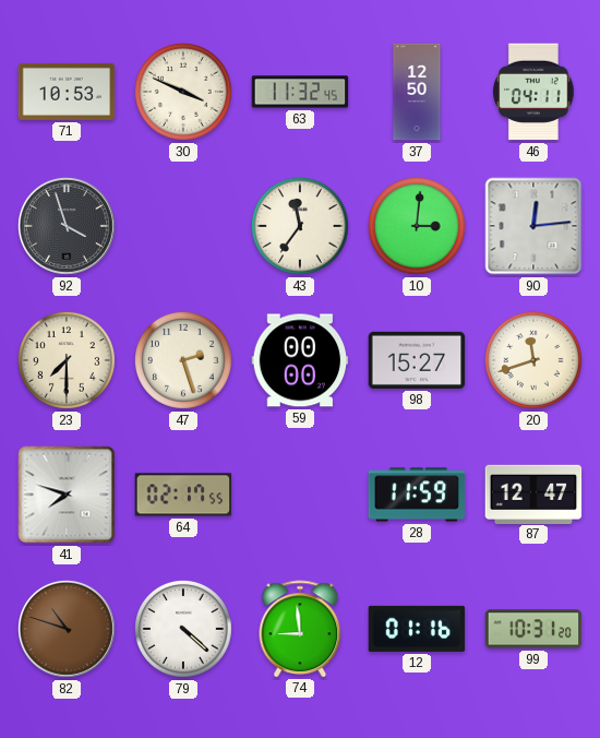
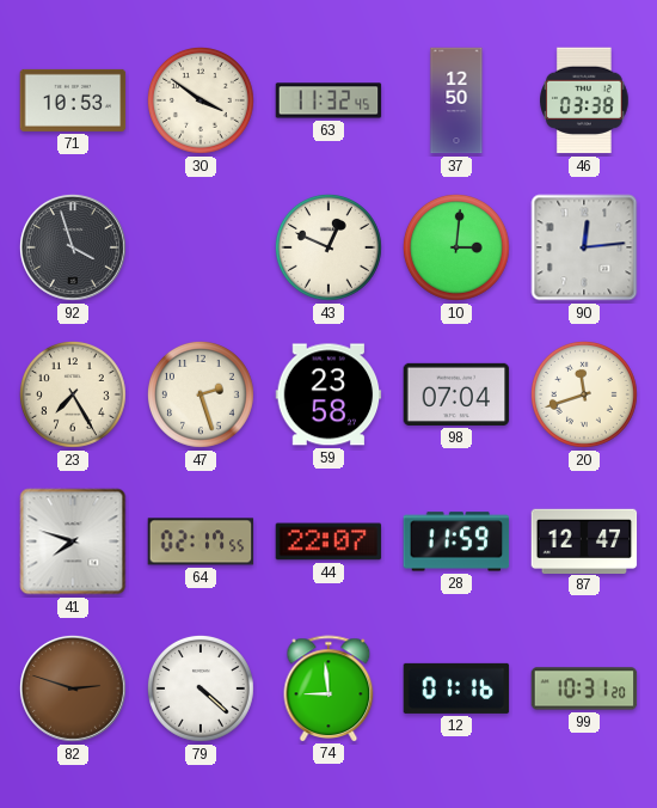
30: 3:49 -> 3:51 (201, 100)
46: 04:11 -> 03:38 (585, 100)
43: 11:36 -> 12:49 (328, 247)
23: 7:30 -> 7:25 (73, 394)
59: 00:00 -> 23:58 (328, 394)
98: 15:27 -> 07:04 (456, 394)
44: none -> 22:07 (328, 541)
82: 10:48 -> 2:48 (73, 688)
